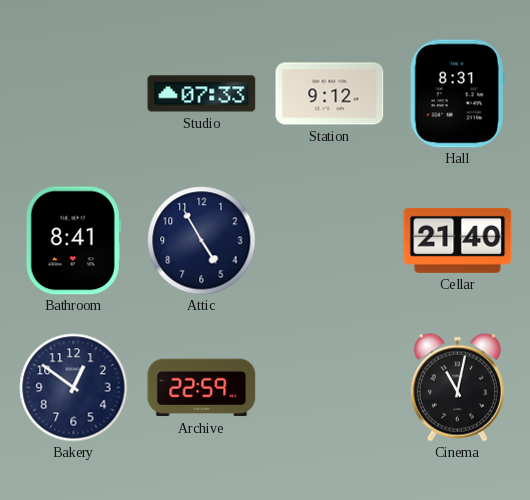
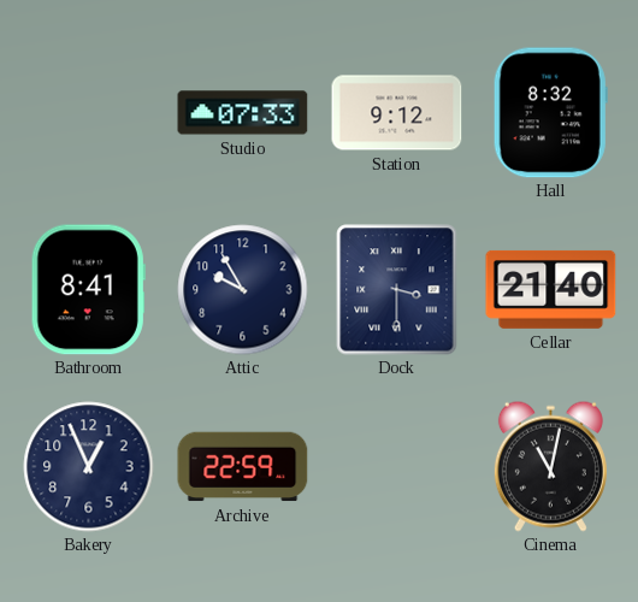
Hall: 8:31 -> 8:32 (550, 113)
Attic: 4:55 -> 9:55 (243, 290)
Dock: none -> 3:30 (397, 290)
Bakery: 12:51 -> 12:56 (89, 467)
